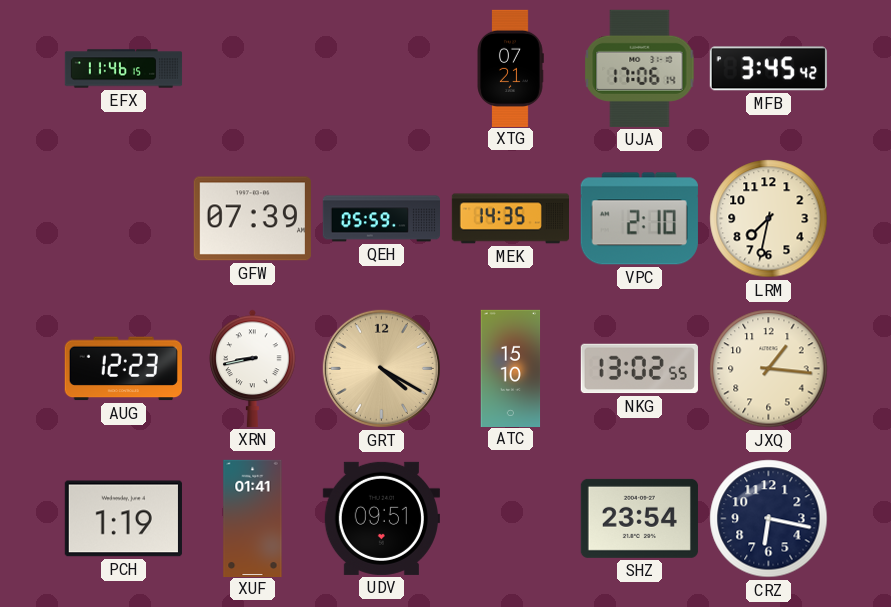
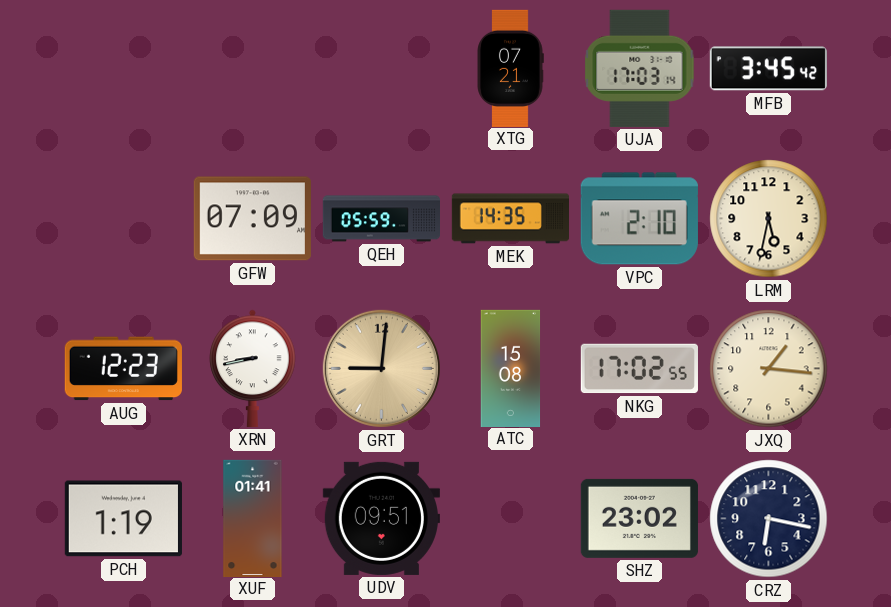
EFX: 11:46 -> none (124, 69)
UJA: 17:06 -> 17:03 (640, 68)
GFW: 07:39 -> 07:09 (252, 219)
LRM: 7:32 -> 5:32 (769, 219)
GRT: 4:20 -> 9:01 (381, 368)
ATC: 15:10 -> 15:08 (511, 368)
NKG: 13:02 -> 17:02 (639, 369)
SHZ: 23:54 -> 23:02 (639, 518)
